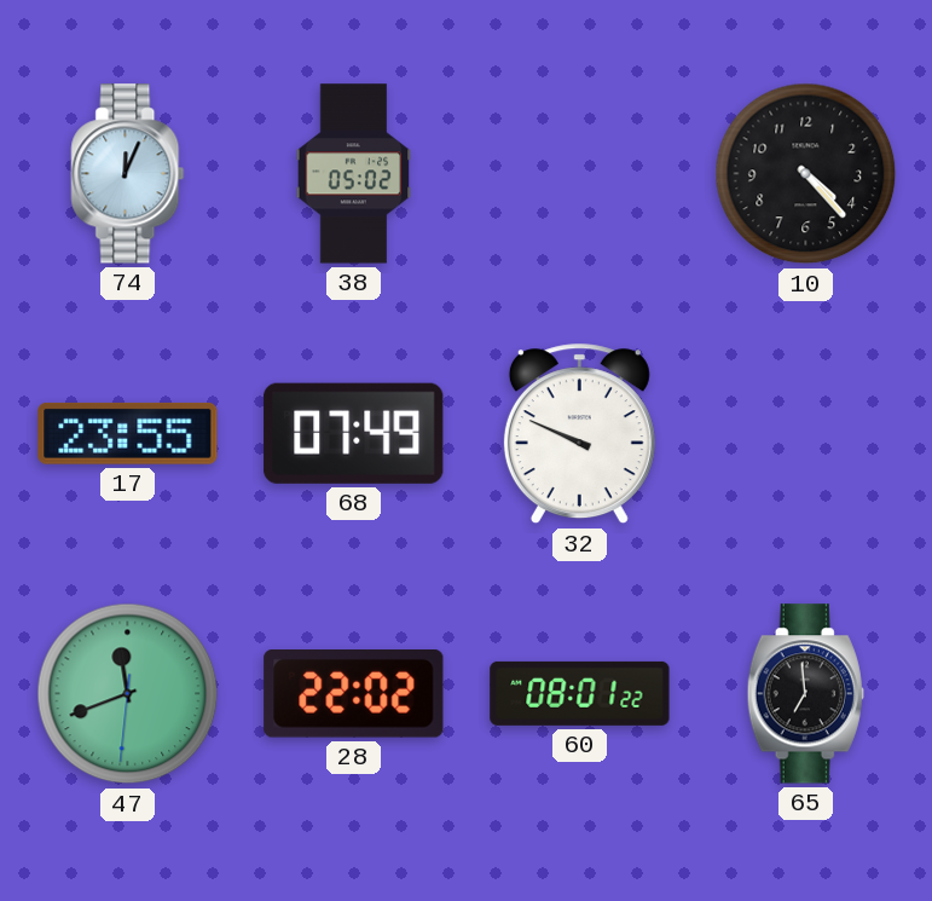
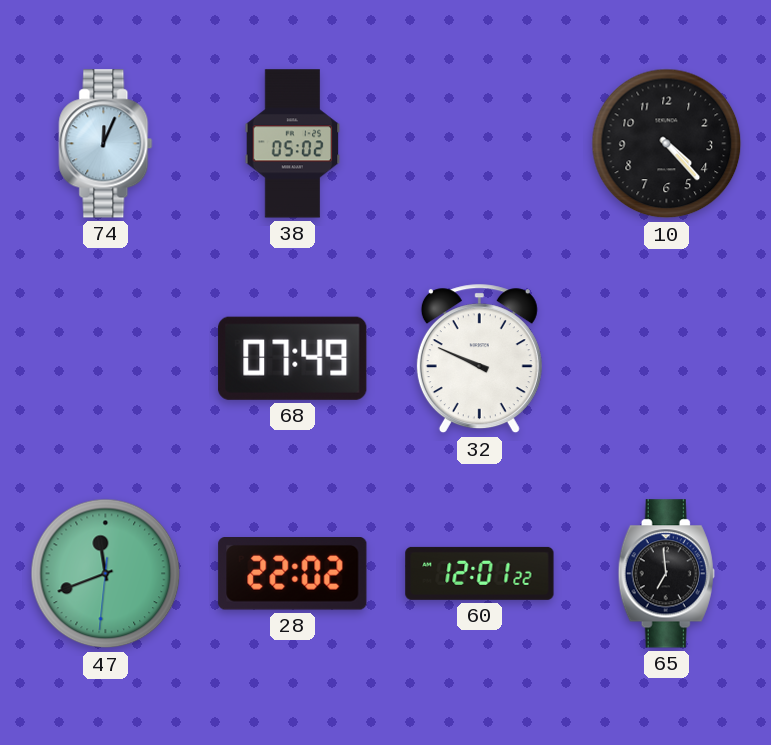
17: 23:55 -> none (128, 433)
60: 08:01 -> 12:01 (480, 573)
